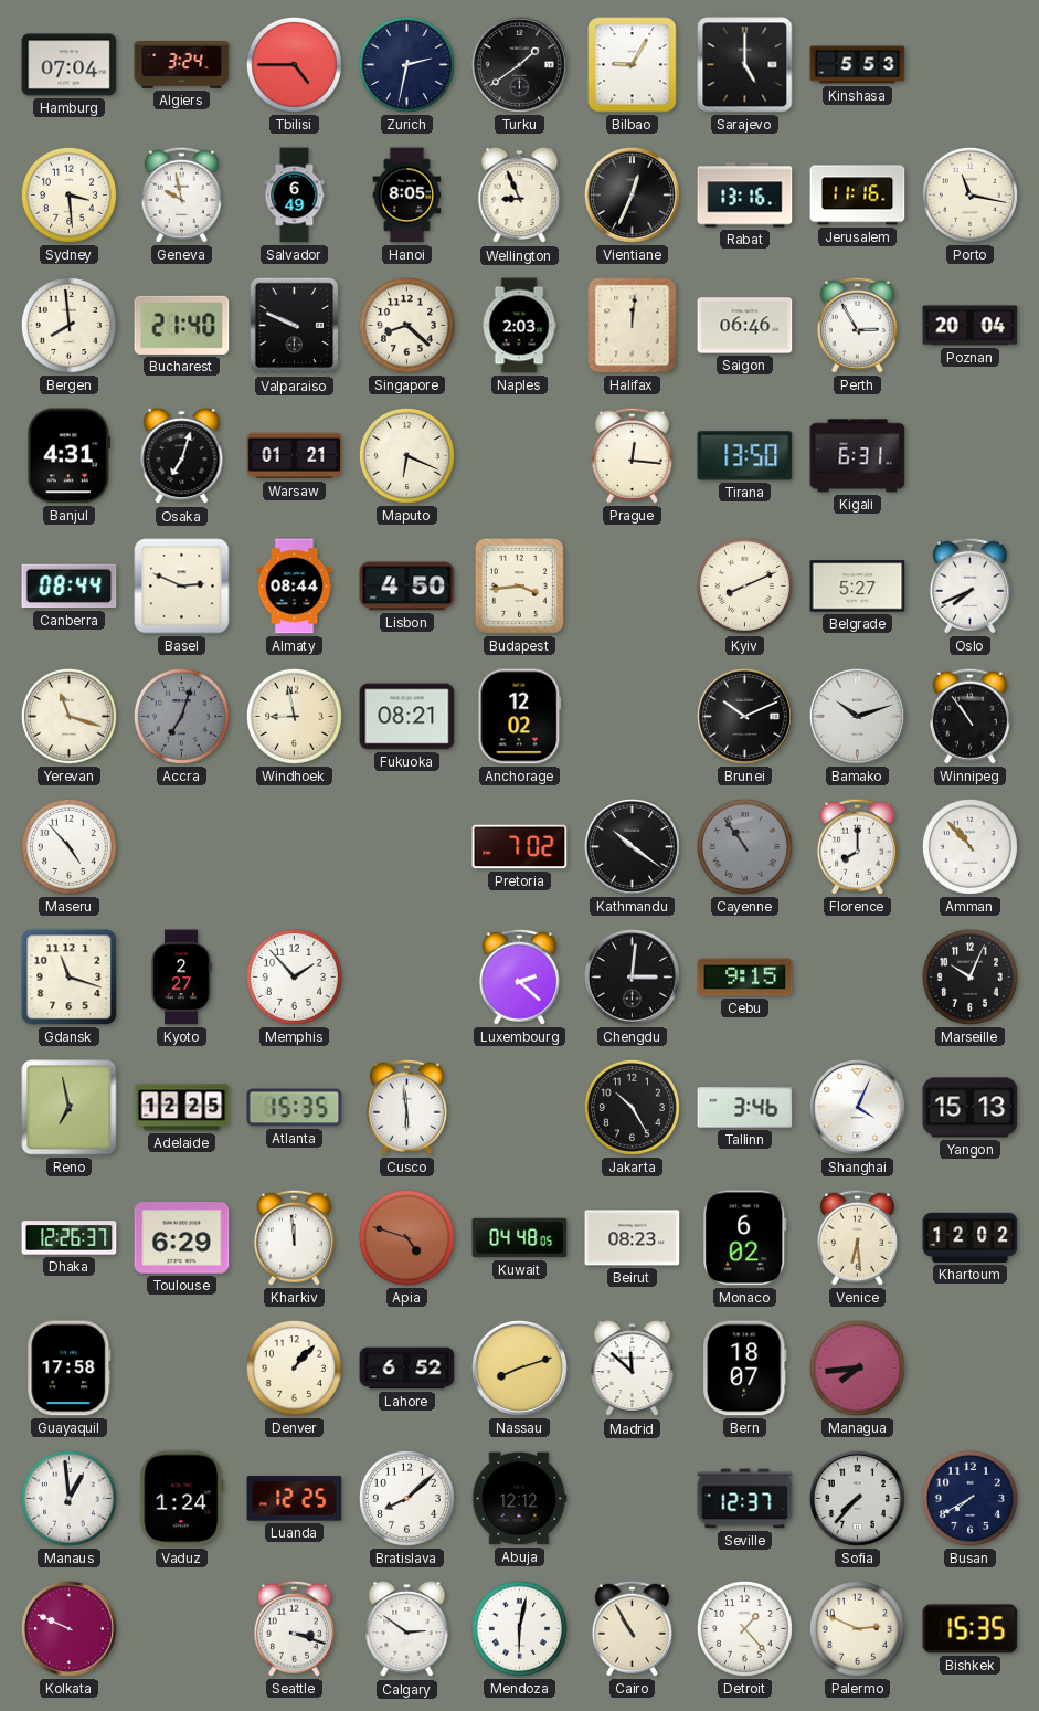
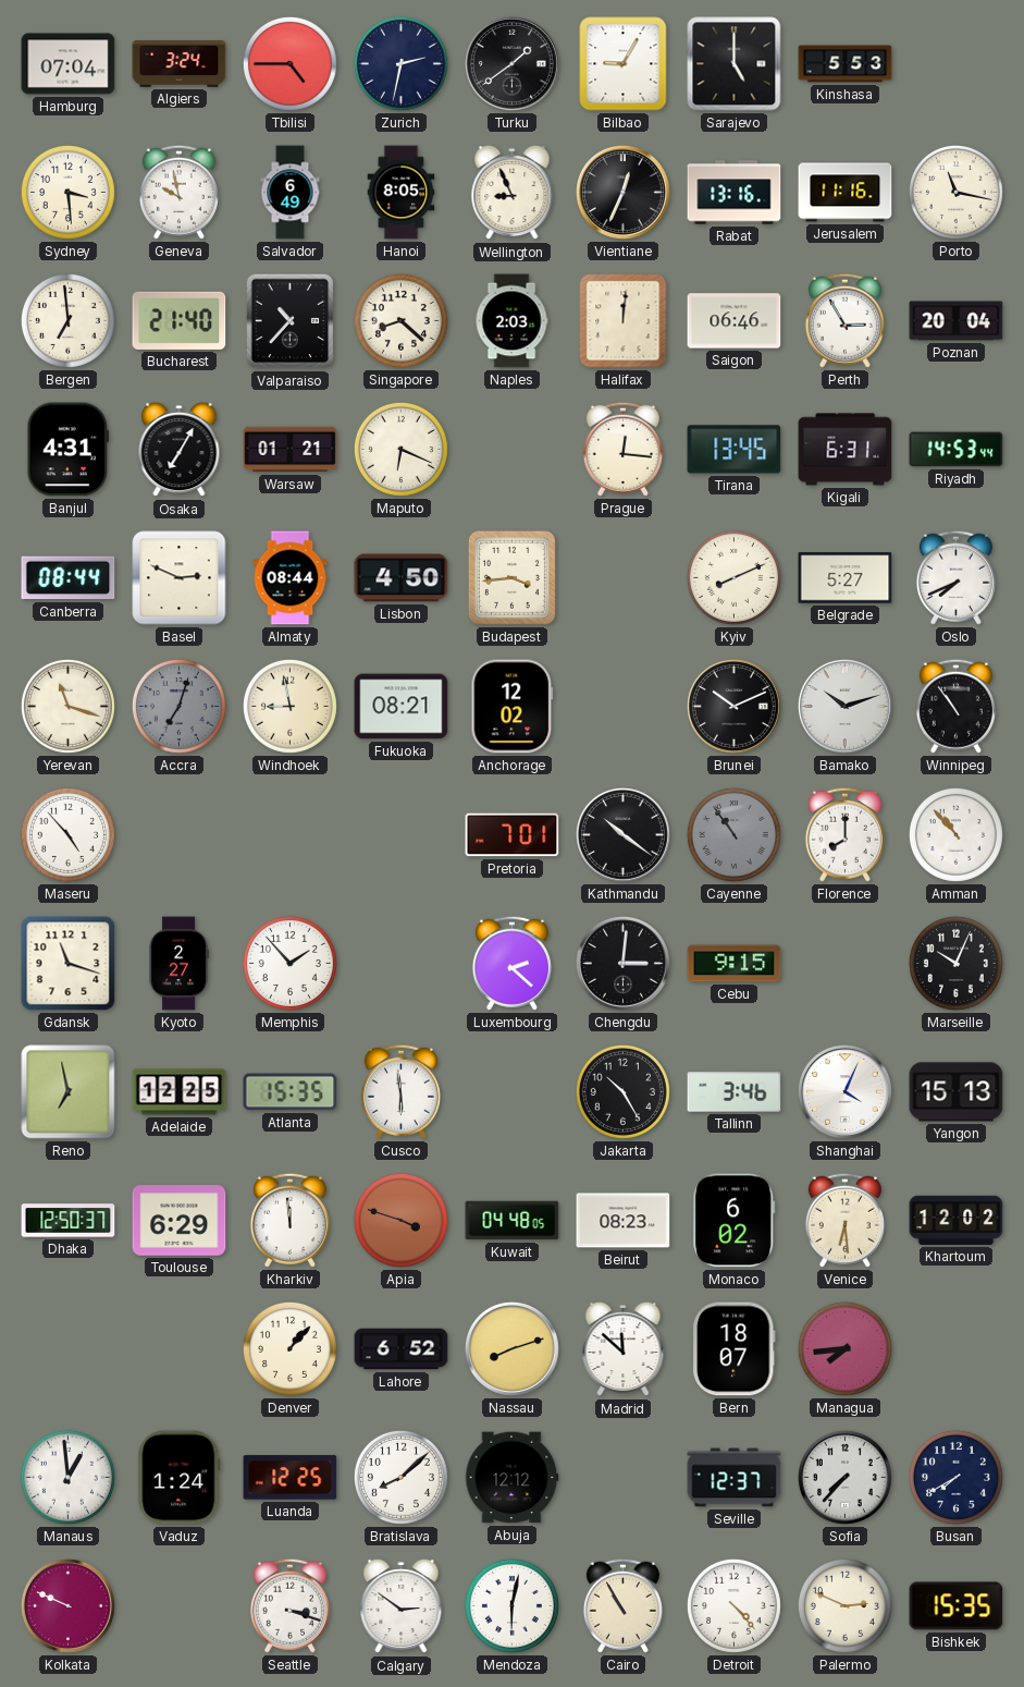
Bergen: 7:59 -> 6:59 (67, 320)
Valparaiso: 9:49 -> 10:37 (291, 321)
Osaka: 7:03 -> 7:05 (180, 450)
Tirana: 13:50 -> 13:45 (735, 450)
Riyadh: none -> 14:53 (957, 450)
Pretoria: 7:02 -> 7:01 (513, 835)
Dhaka: 12:26 -> 12:50 (69, 1221)
Apia: 4:48 -> 3:48 (400, 1220)
Guayaquil: 17:58 -> none (70, 1369)
Detroit: 1:23 -> 4:23 (733, 1605)
